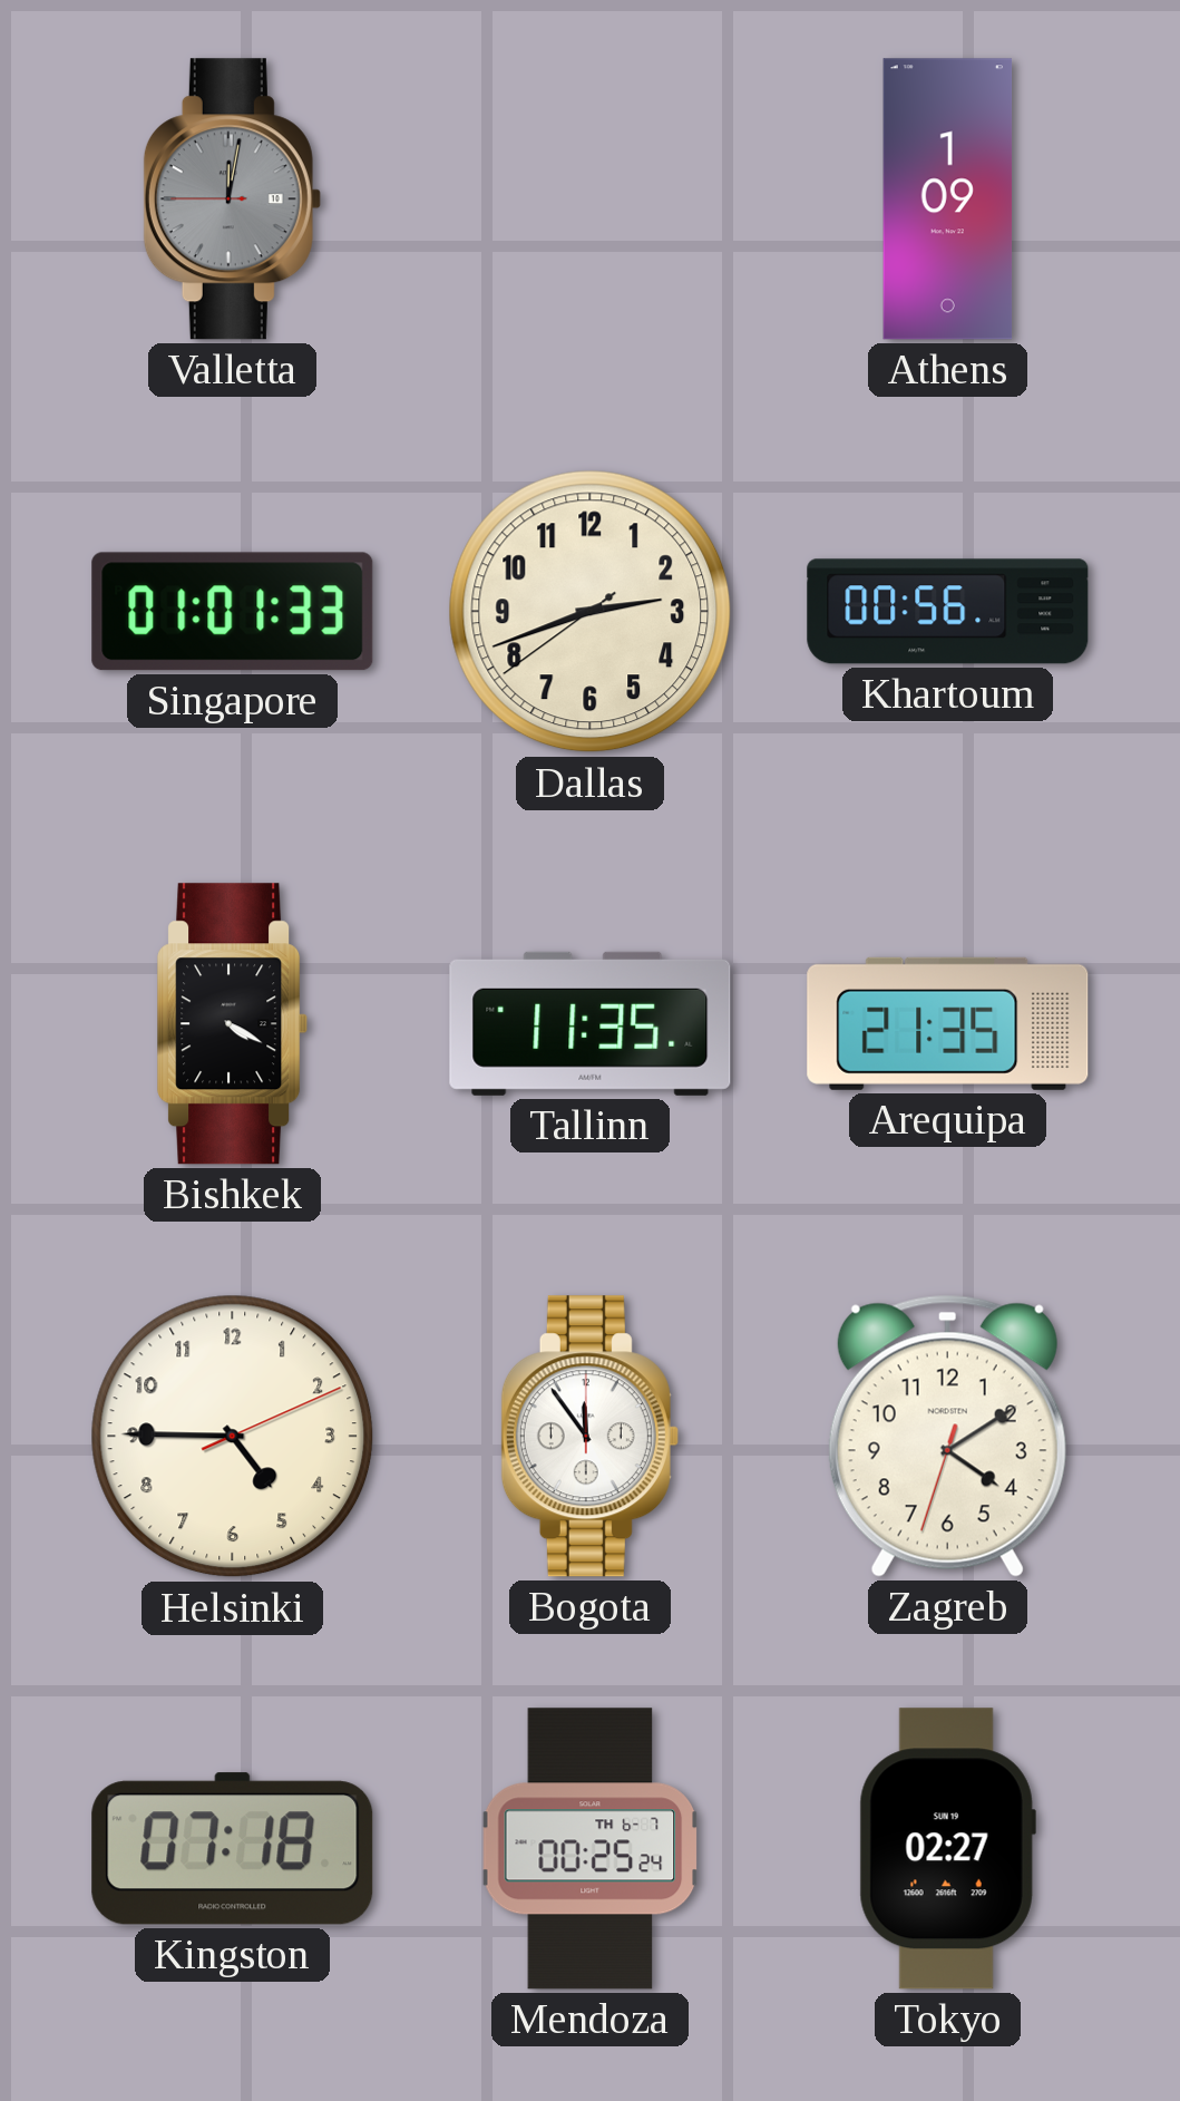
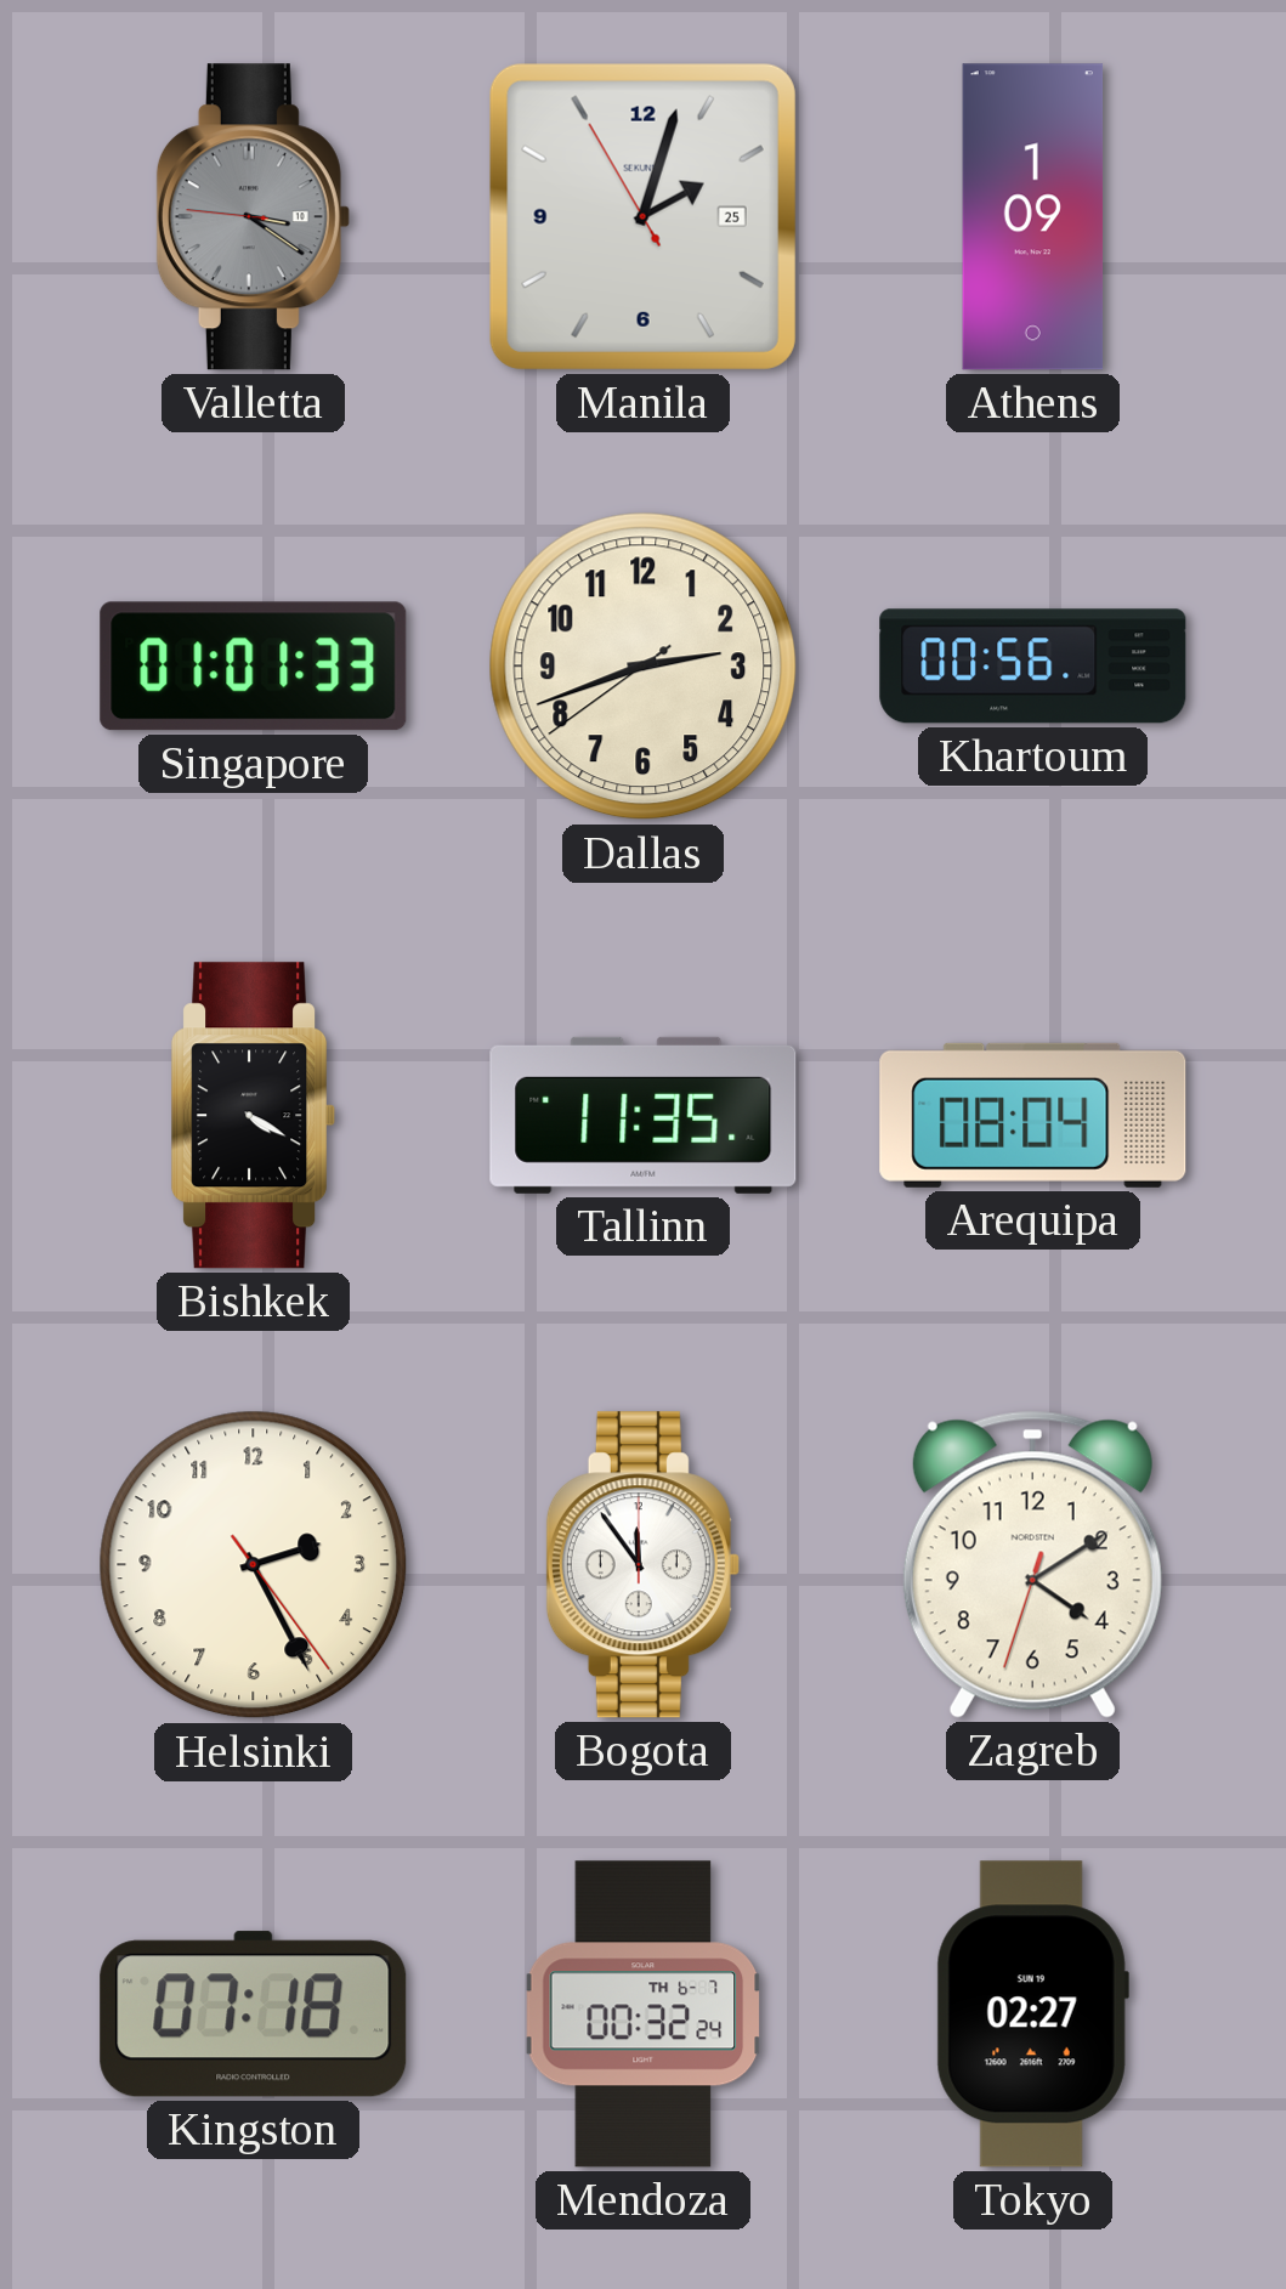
Valletta: 12:01 -> 3:20 (253, 217)
Manila: none -> 2:02 (642, 216)
Arequipa: 21:35 -> 08:04 (1033, 1115)
Helsinki: 4:45 -> 2:25 (254, 1565)
Mendoza: 00:25 -> 00:32 (644, 2015)
